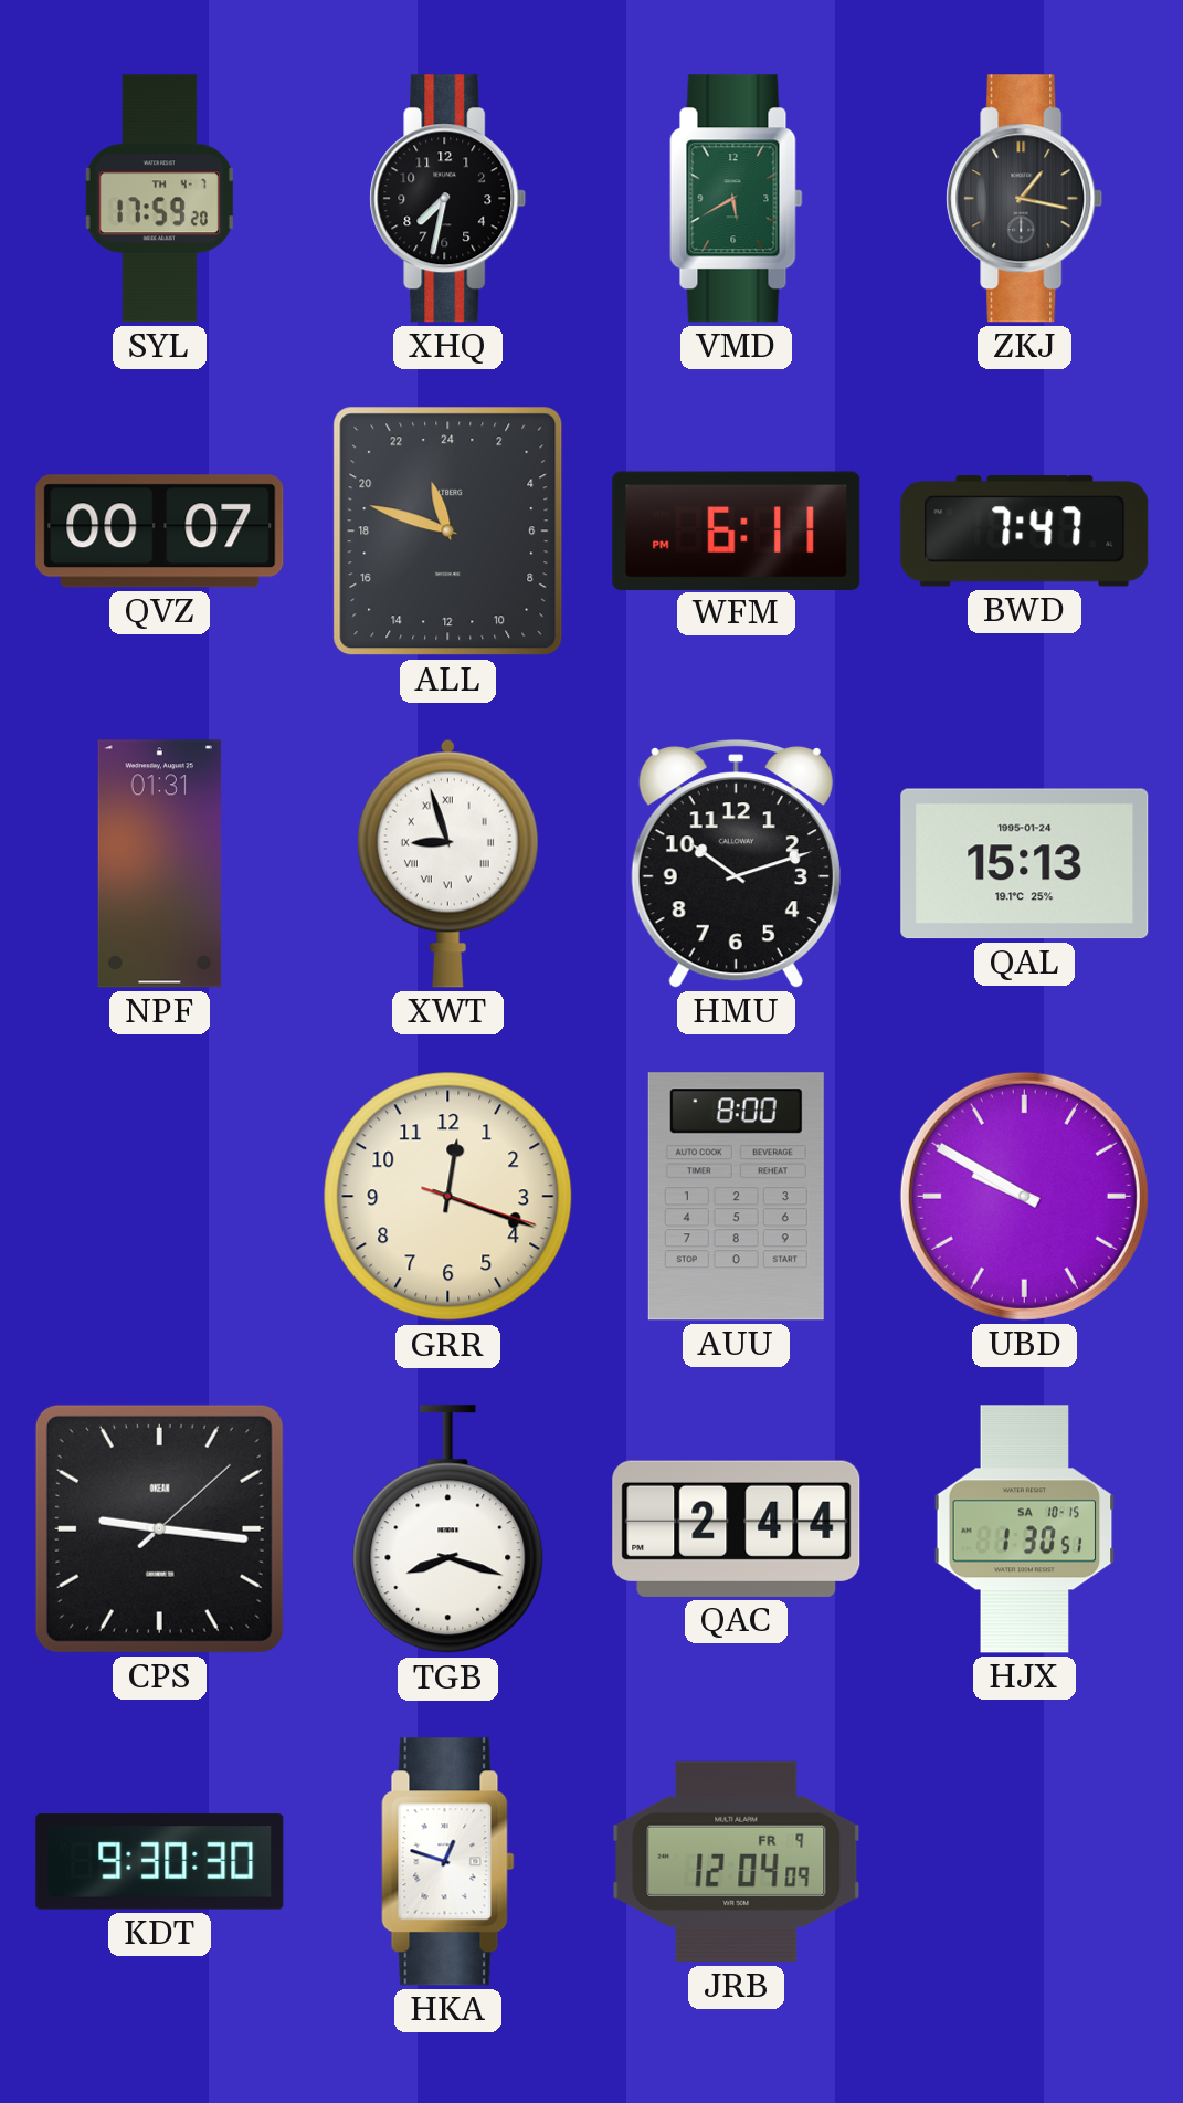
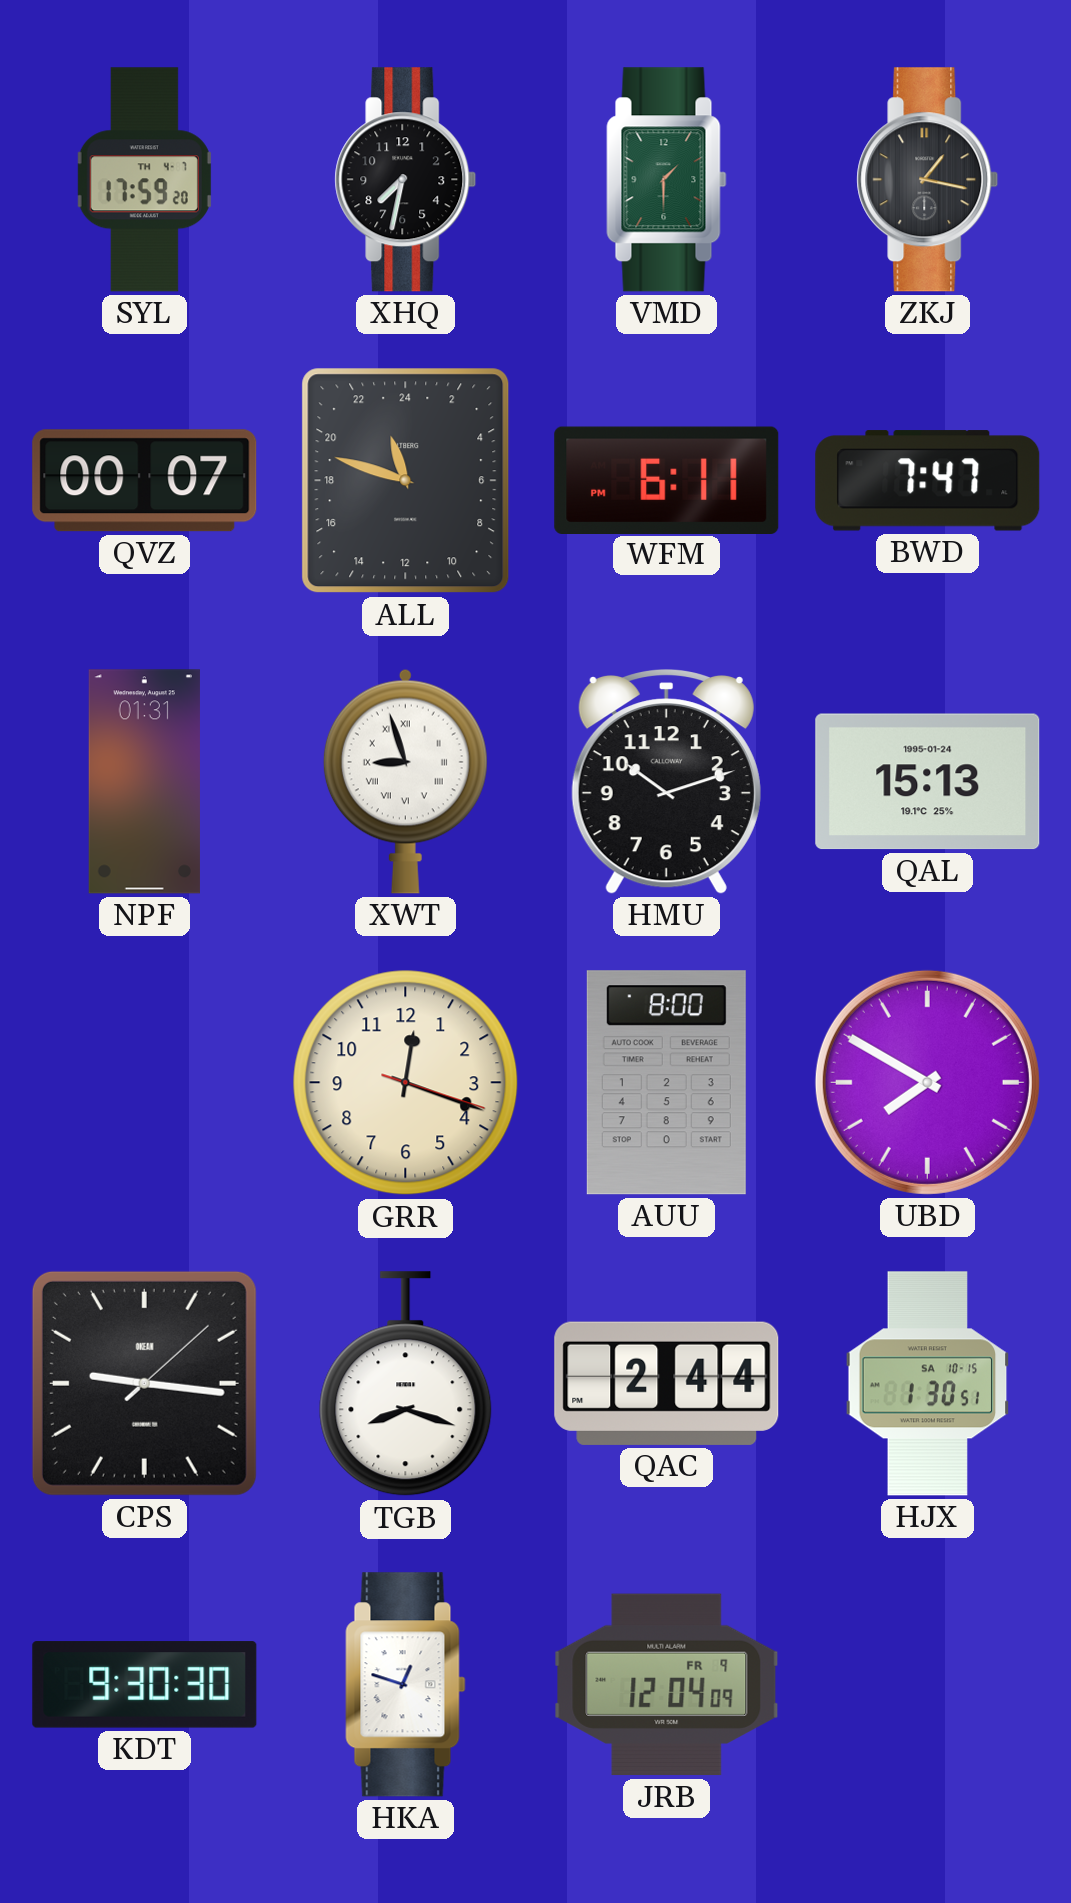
VMD: 5:40 -> 1:30 (667, 180)
UBD: 9:50 -> 7:50 (927, 1082)
